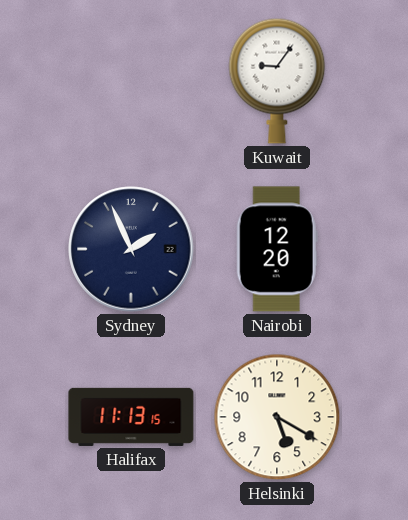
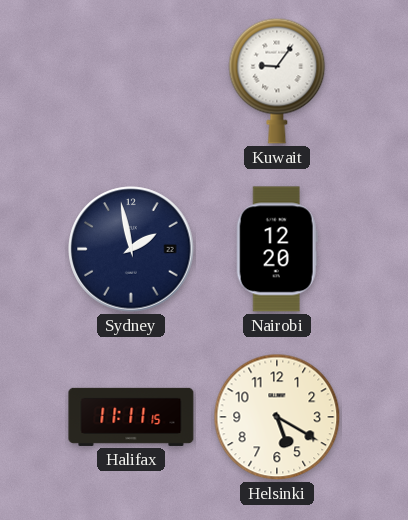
Sydney: 1:56 -> 1:58 (131, 249)
Halifax: 11:13 -> 11:11 (131, 417)
